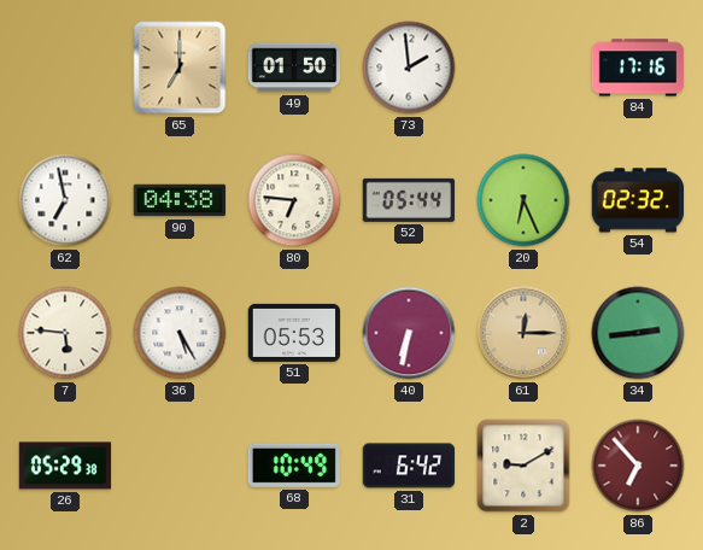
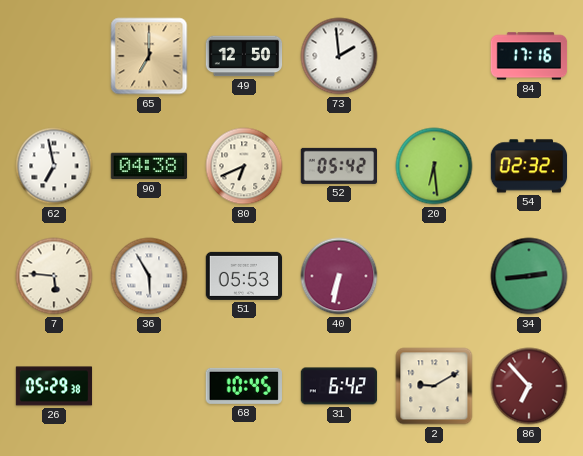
49: 01:50 -> 12:50 (244, 56)
80: 6:46 -> 6:41 (244, 166)
52: 05:44 -> 05:42 (338, 166)
20: 6:26 -> 6:29 (434, 166)
36: 5:25 -> 5:55 (149, 276)
61: 12:15 -> none (523, 333)
68: 10:49 -> 10:45 (244, 386)
